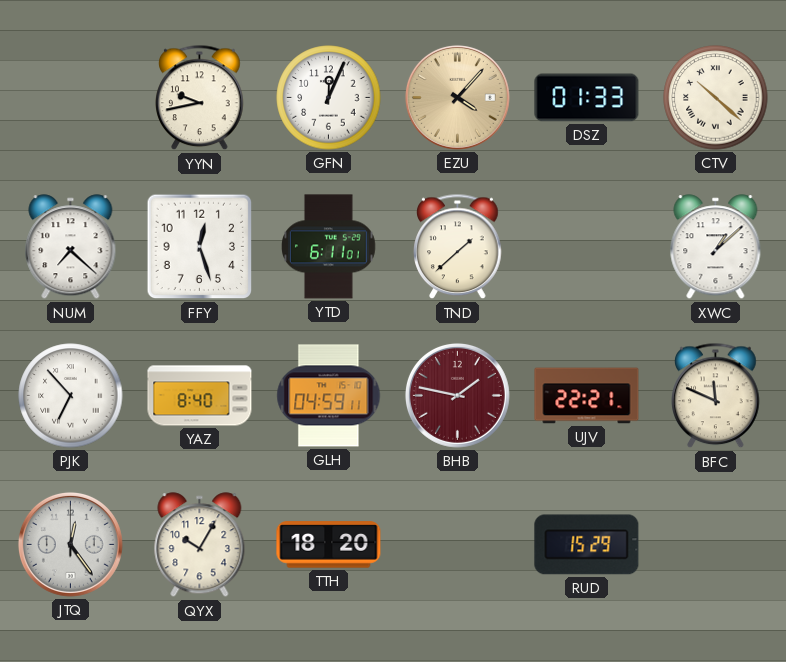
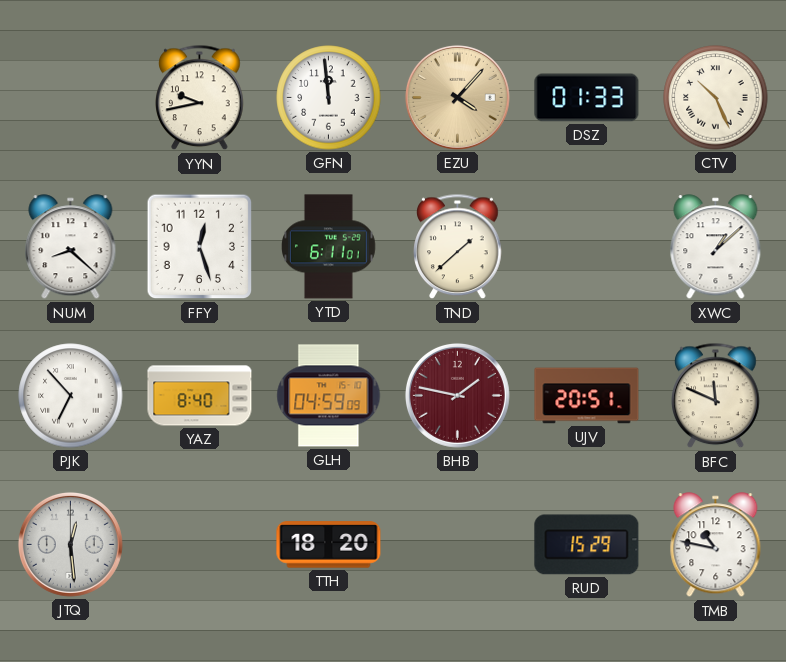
GFN: 12:04 -> 11:59 (329, 98)
CTV: 10:22 -> 10:26 (716, 98)
NUM: 7:22 -> 8:22 (71, 247)
GLH: 04:59:11 -> 04:59:09 (329, 396)
UJV: 22:21 -> 20:51 (587, 396)
JTQ: 12:24 -> 12:29 (70, 544)
QYX: 10:05 -> none (200, 545)
TMB: none -> 10:47 (716, 545)
